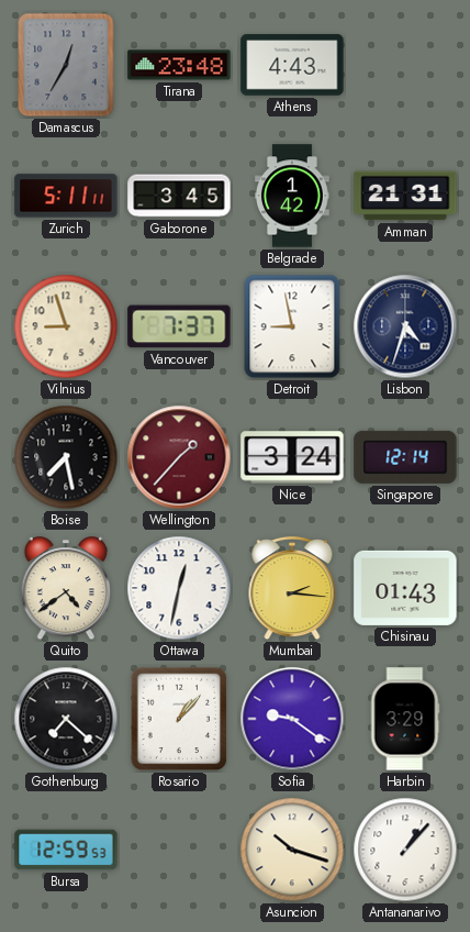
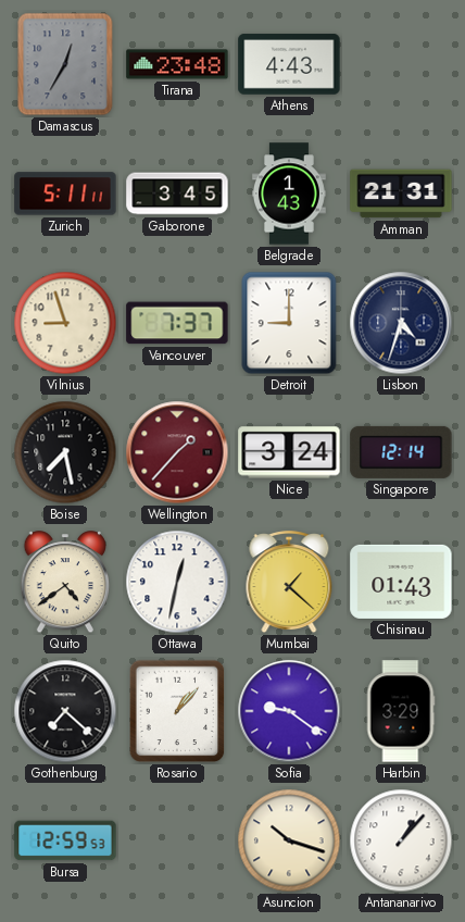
Belgrade: 1:42 -> 1:43 (289, 194)
Detroit: 8:58 -> 9:00 (289, 323)
Mumbai: 2:16 -> 1:22 (289, 583)
